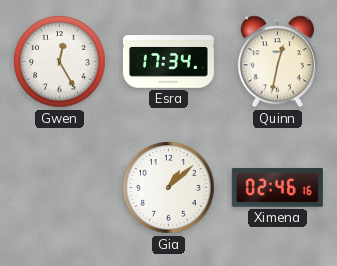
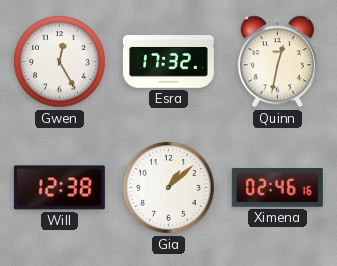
Esra: 17:34 -> 17:32 (168, 62)
Will: none -> 12:38 (59, 188)
